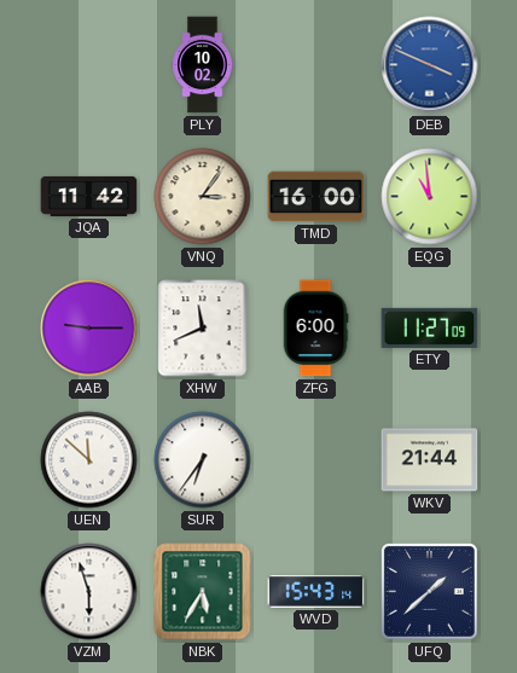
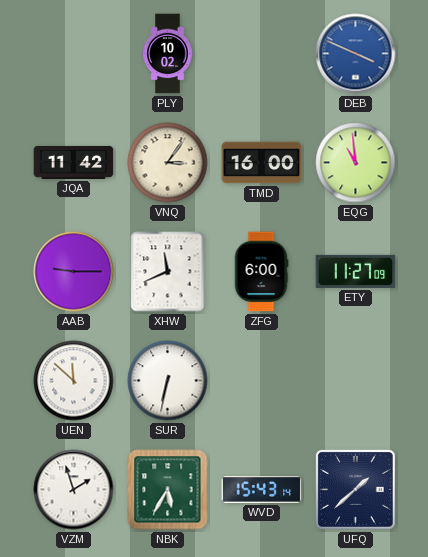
SUR: 6:36 -> 6:32 (168, 381)
WKV: 21:44 -> none (430, 460)
VZM: 5:57 -> 1:57 (74, 490)
